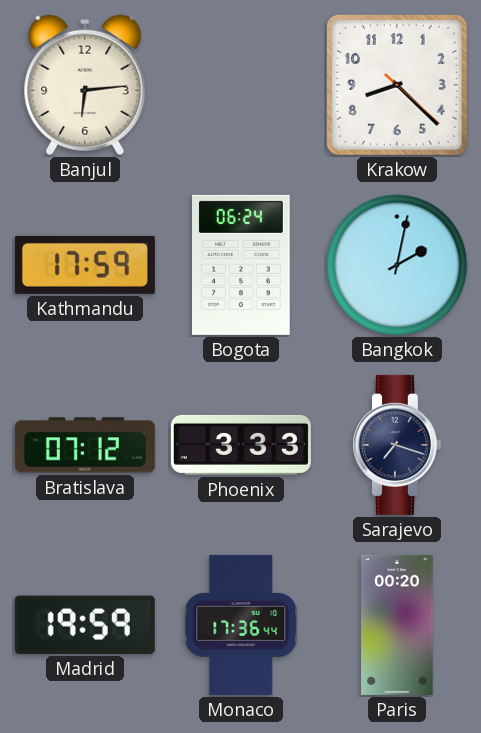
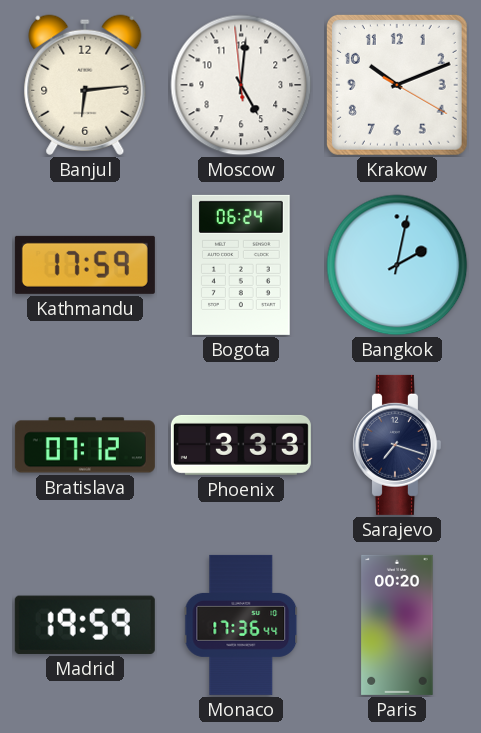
Moscow: none -> 5:00 (241, 85)
Krakow: 8:22 -> 10:11 (397, 85)
